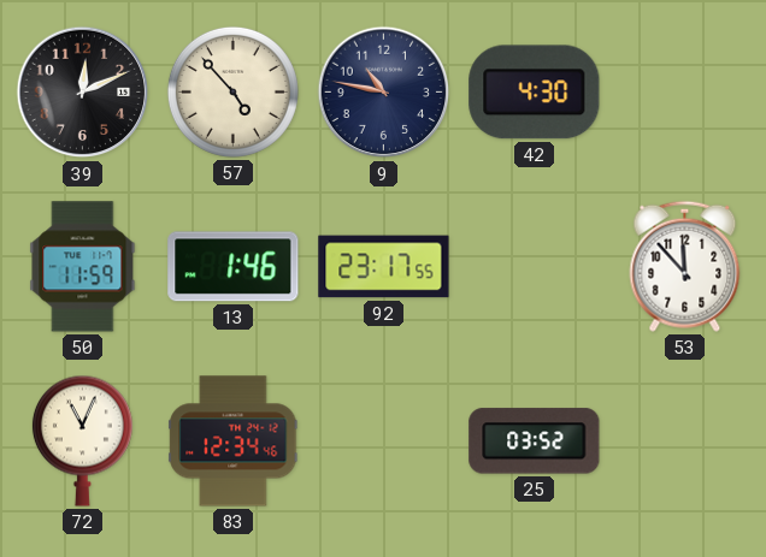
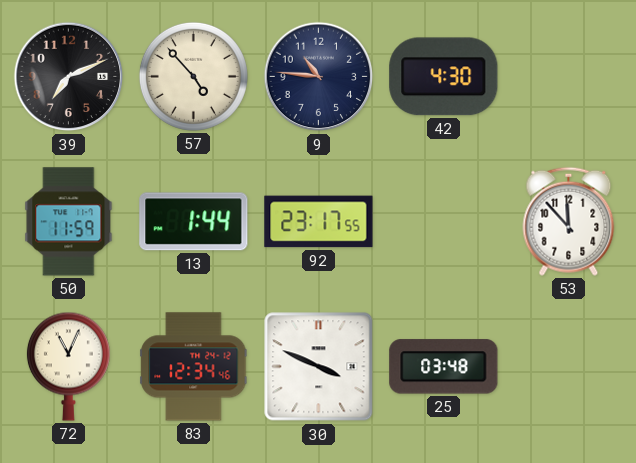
39: 12:11 -> 7:11 (69, 77)
9: 10:47 -> 10:46 (319, 77)
13: 1:46 -> 1:44 (194, 222)
30: none -> 3:49 (319, 367)
25: 03:52 -> 03:48 (444, 367)
